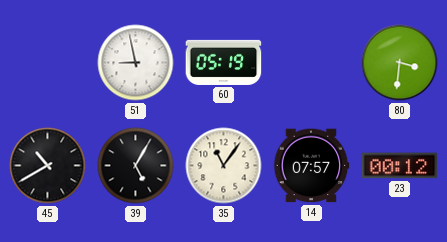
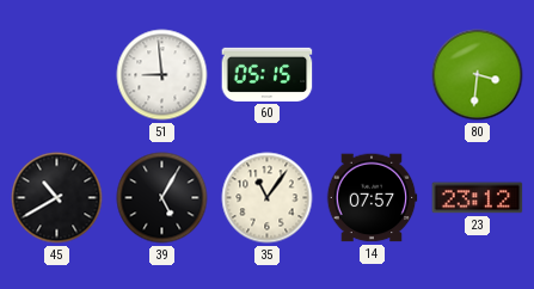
51: 8:58 -> 8:59 (162, 75)
60: 05:19 -> 05:15 (268, 74)
23: 00:12 -> 23:12 (478, 198)
